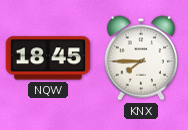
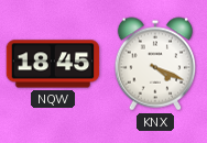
KNX: 7:45 -> 4:19 (155, 64)
